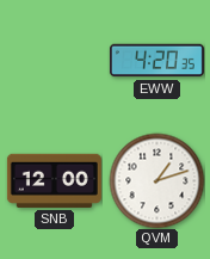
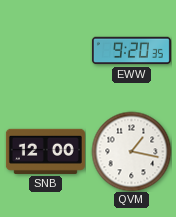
EWW: 4:20 -> 9:20 (131, 51)
QVM: 1:12 -> 1:17 (131, 151)
